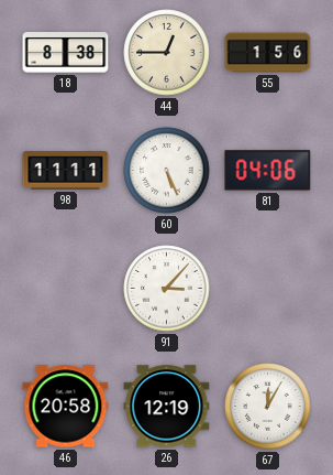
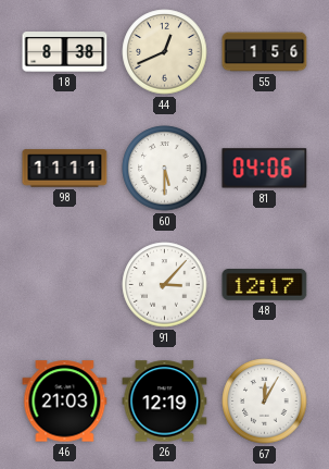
44: 12:45 -> 12:41 (165, 52)
60: 5:26 -> 5:30 (165, 169)
48: none -> 12:17 (265, 285)
46: 20:58 -> 21:03 (65, 402)
